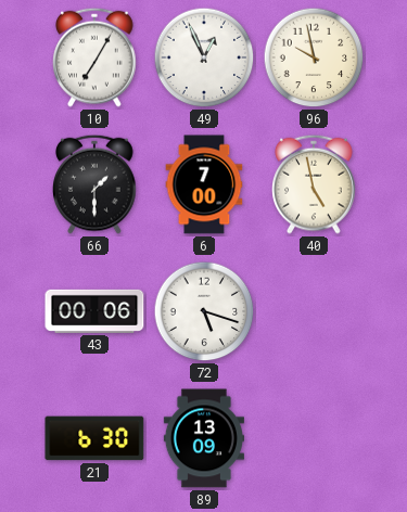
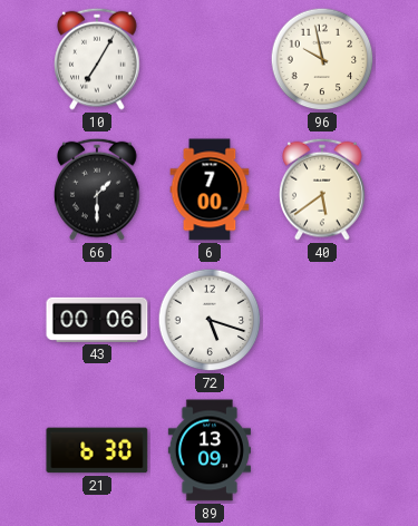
49: 12:56 -> none (204, 57)
40: 4:58 -> 5:39 (322, 189)
